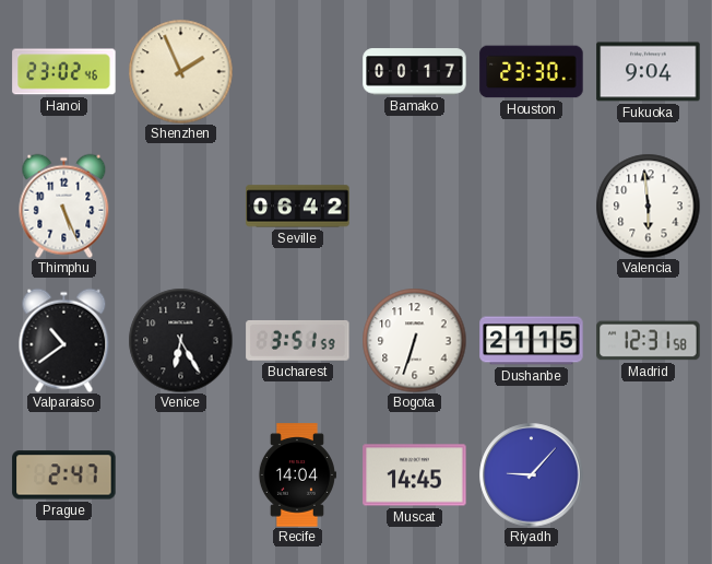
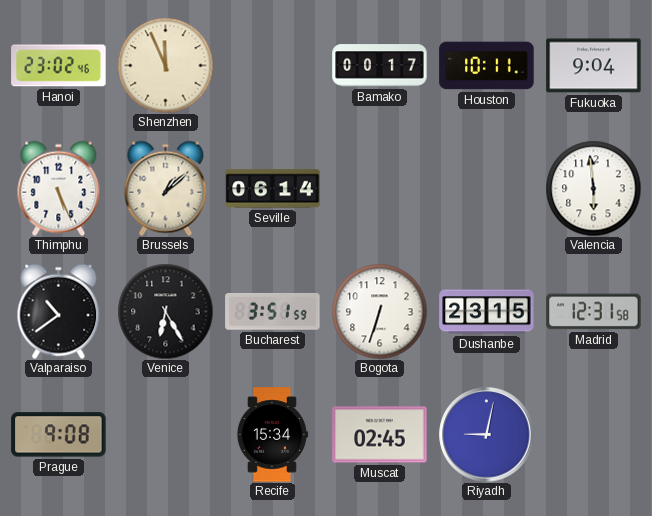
Shenzhen: 1:56 -> 11:56 (165, 65)
Houston: 23:30 -> 10:11 (487, 66)
Brussels: none -> 1:08 (166, 188)
Seville: 06:42 -> 06:14 (273, 189)
Dushanbe: 21:15 -> 23:15 (487, 312)
Prague: 2:47 -> 9:08 (59, 435)
Recife: 14:04 -> 15:34 (272, 435)
Muscat: 14:45 -> 02:45 (380, 435)
Riyadh: 9:07 -> 9:02 (487, 435)
